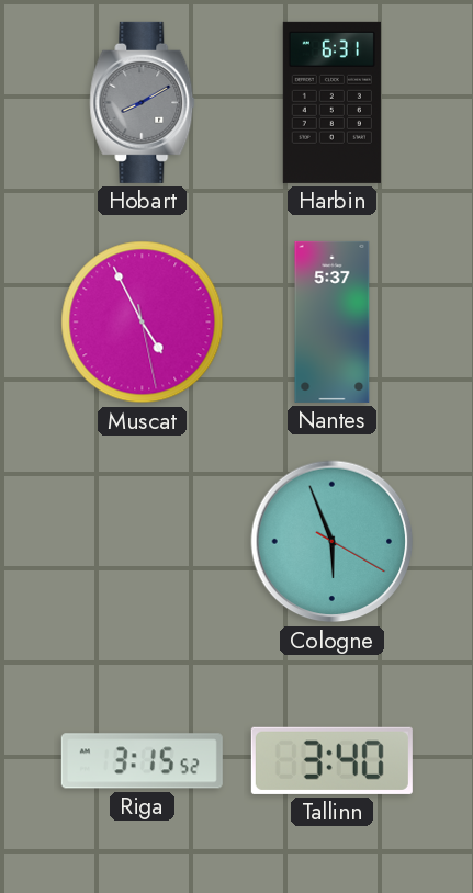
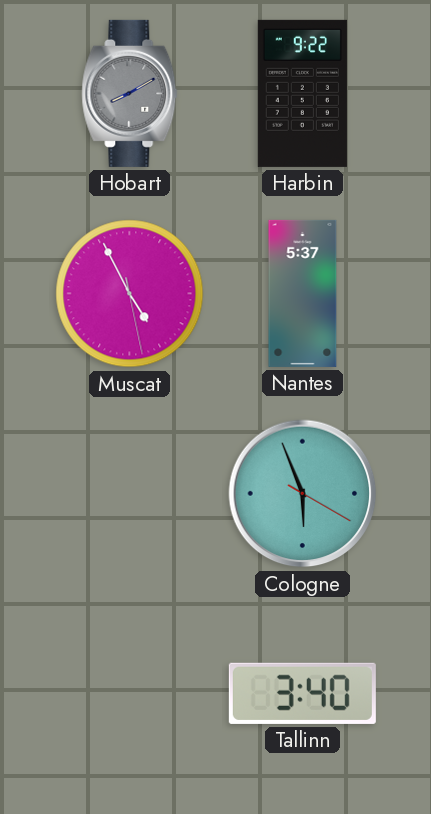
Harbin: 6:31 -> 9:22 (302, 93)
Riga: 3:15 -> none (142, 761)
